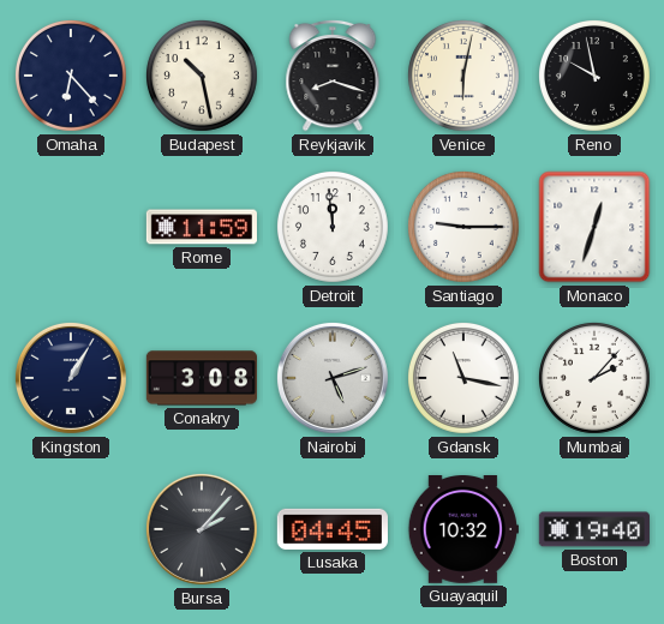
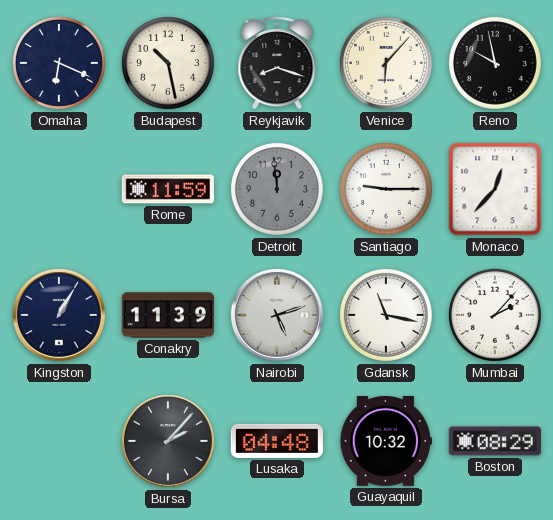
Omaha: 6:23 -> 6:19 (59, 63)
Venice: 6:02 -> 6:07 (386, 63)
Detroit dial: white -> grey (277, 189)
Monaco: 12:33 -> 12:37 (495, 189)
Conakry: 3:08 -> 11:39 (168, 315)
Lusaka: 04:45 -> 04:48 (277, 441)
Boston: 19:40 -> 08:29 (495, 441)
